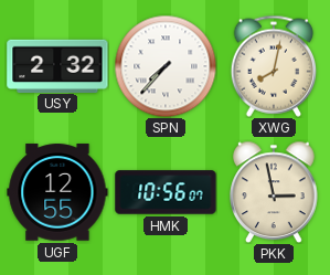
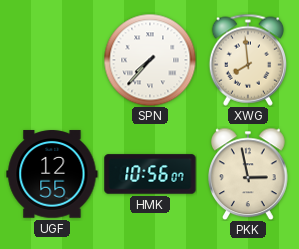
USY: 2:32 -> none (57, 65)
XWG: 8:02 -> 7:59 (247, 60)
